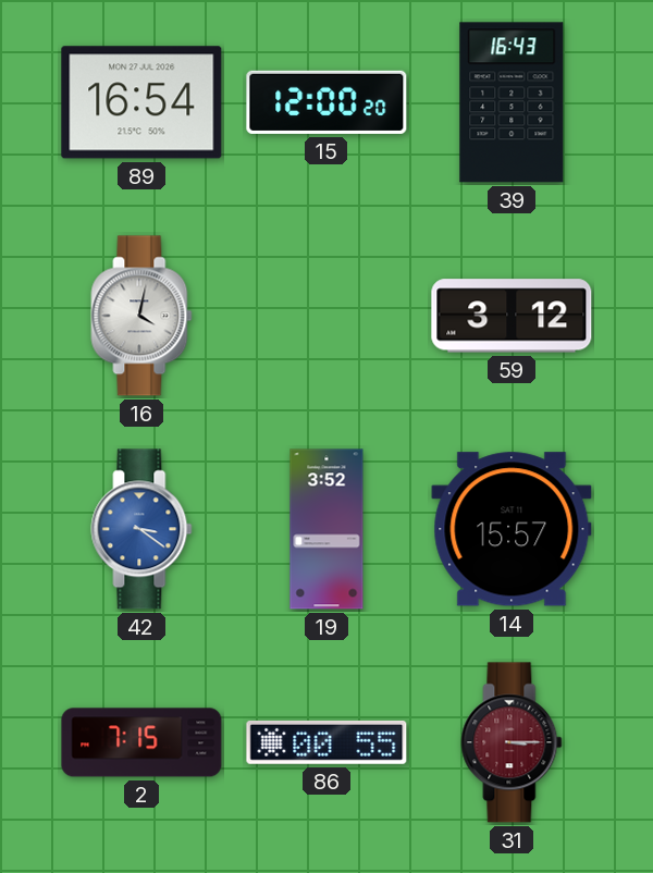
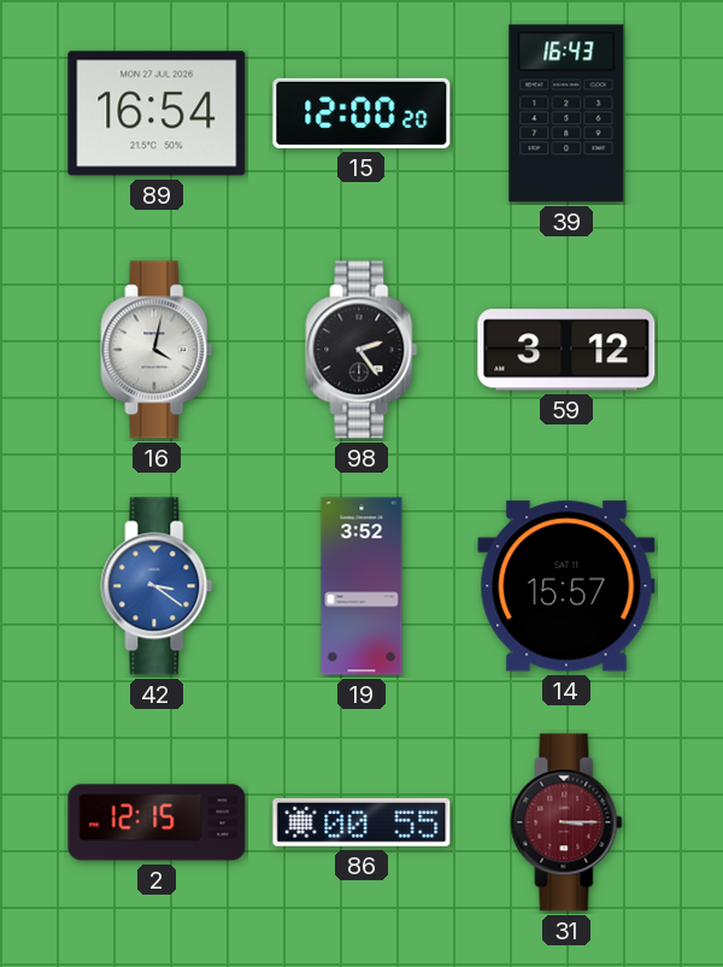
98: none -> 2:24 (361, 350)
2: 7:15 -> 12:15 (157, 822)
